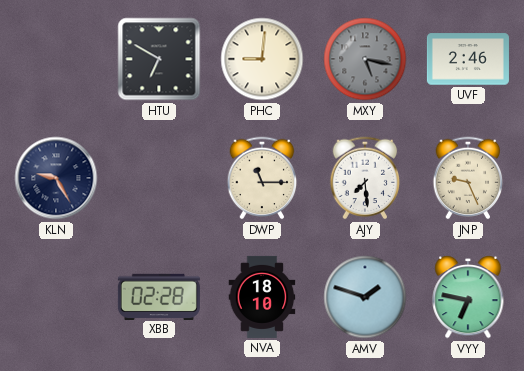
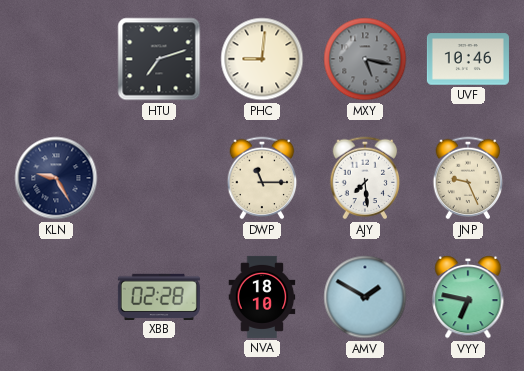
HTU: 6:50 -> 7:12 (159, 59)
UVF: 2:46 -> 10:46 (468, 59)
AMV: 1:48 -> 1:50 (365, 297)
